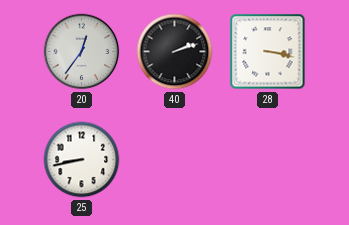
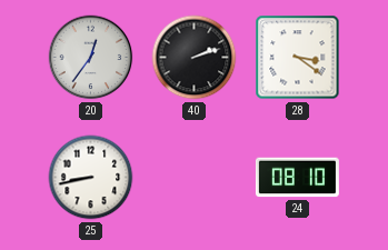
28: 3:17 -> 3:21 (298, 58)
24: none -> 08:10 (297, 178)
